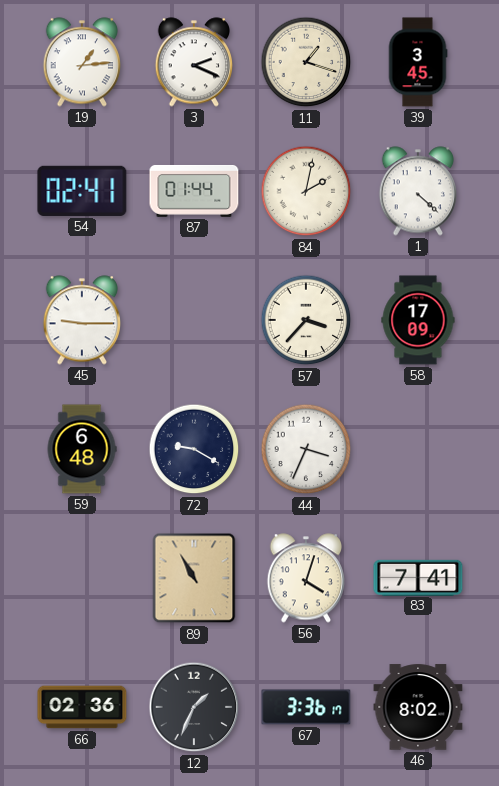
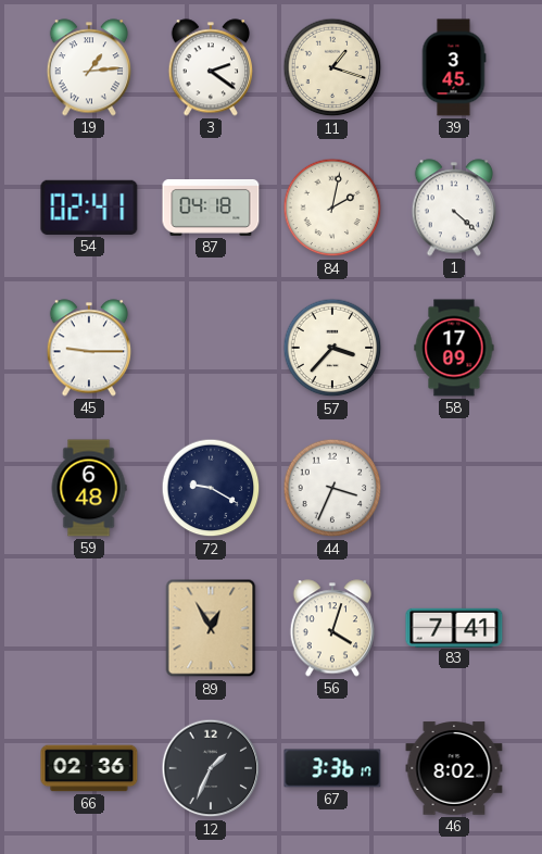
3: 2:19 -> 2:21 (210, 67)
87: 01:44 -> 04:18 (211, 208)
89: 10:55 -> 12:55 (211, 628)
